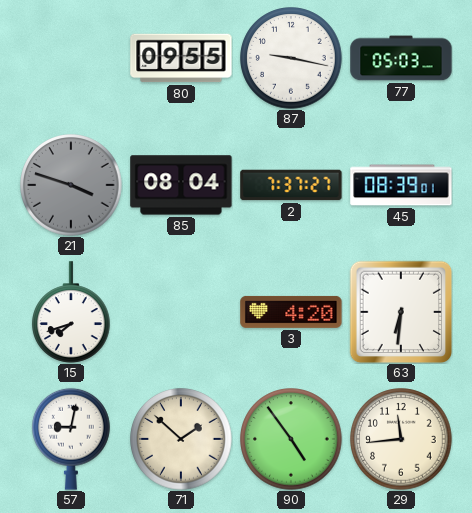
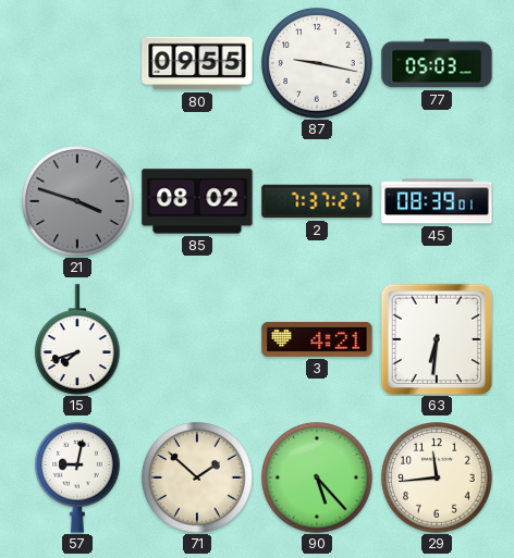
85: 08:04 -> 08:02 (197, 201)
3: 4:20 -> 4:21 (317, 339)
90: 4:54 -> 5:23 (317, 478)
